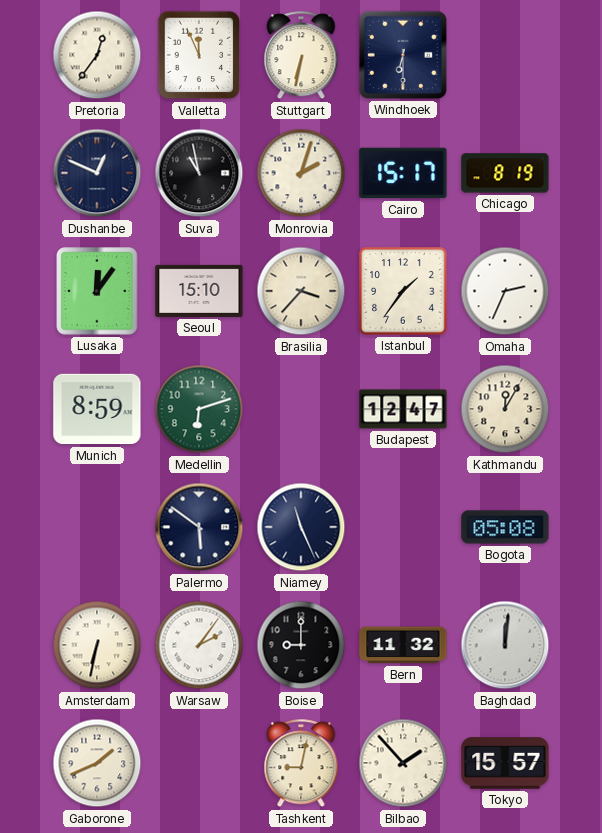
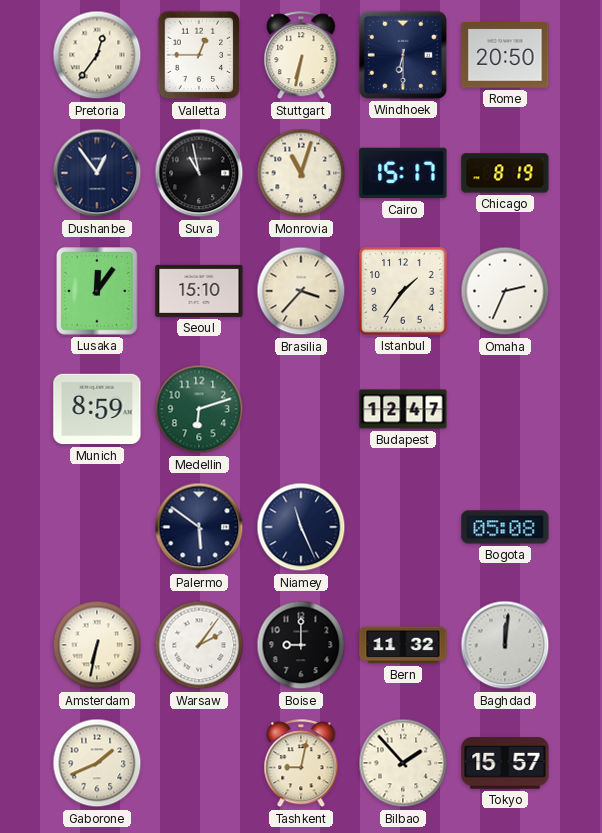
Valletta: 11:56 -> 12:45 (199, 55)
Rome: none -> 20:50 (505, 55)
Dushanbe: 12:49 -> 12:54 (97, 173)
Monrovia: 2:03 -> 11:03 (301, 173)
Kathmandu: 12:05 -> none (505, 409)
